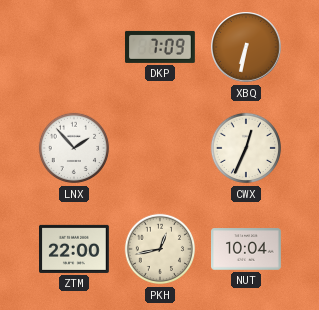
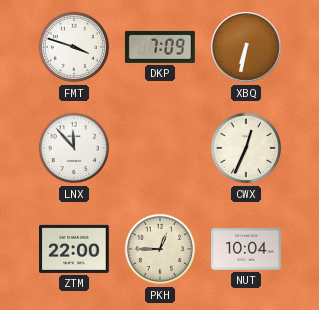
FMT: none -> 3:48 (74, 47)
LNX: 1:53 -> 11:53 (74, 148)
PKH: 12:43 -> 12:45 (160, 249)
